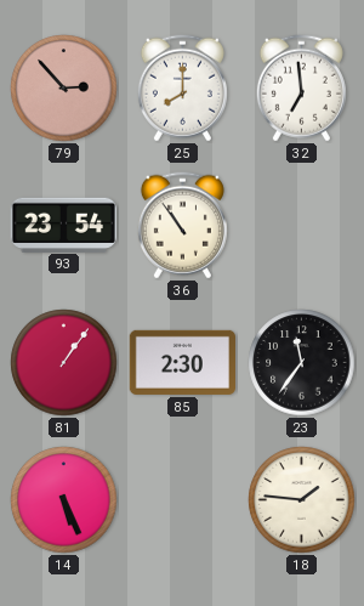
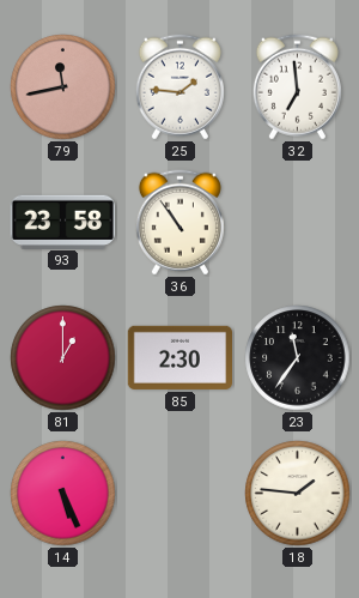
79: 2:53 -> 11:43 (63, 87)
25: 8:00 -> 1:46 (180, 87)
93: 23:54 -> 23:58 (62, 222)
81: 1:06 -> 1:00 (63, 358)
